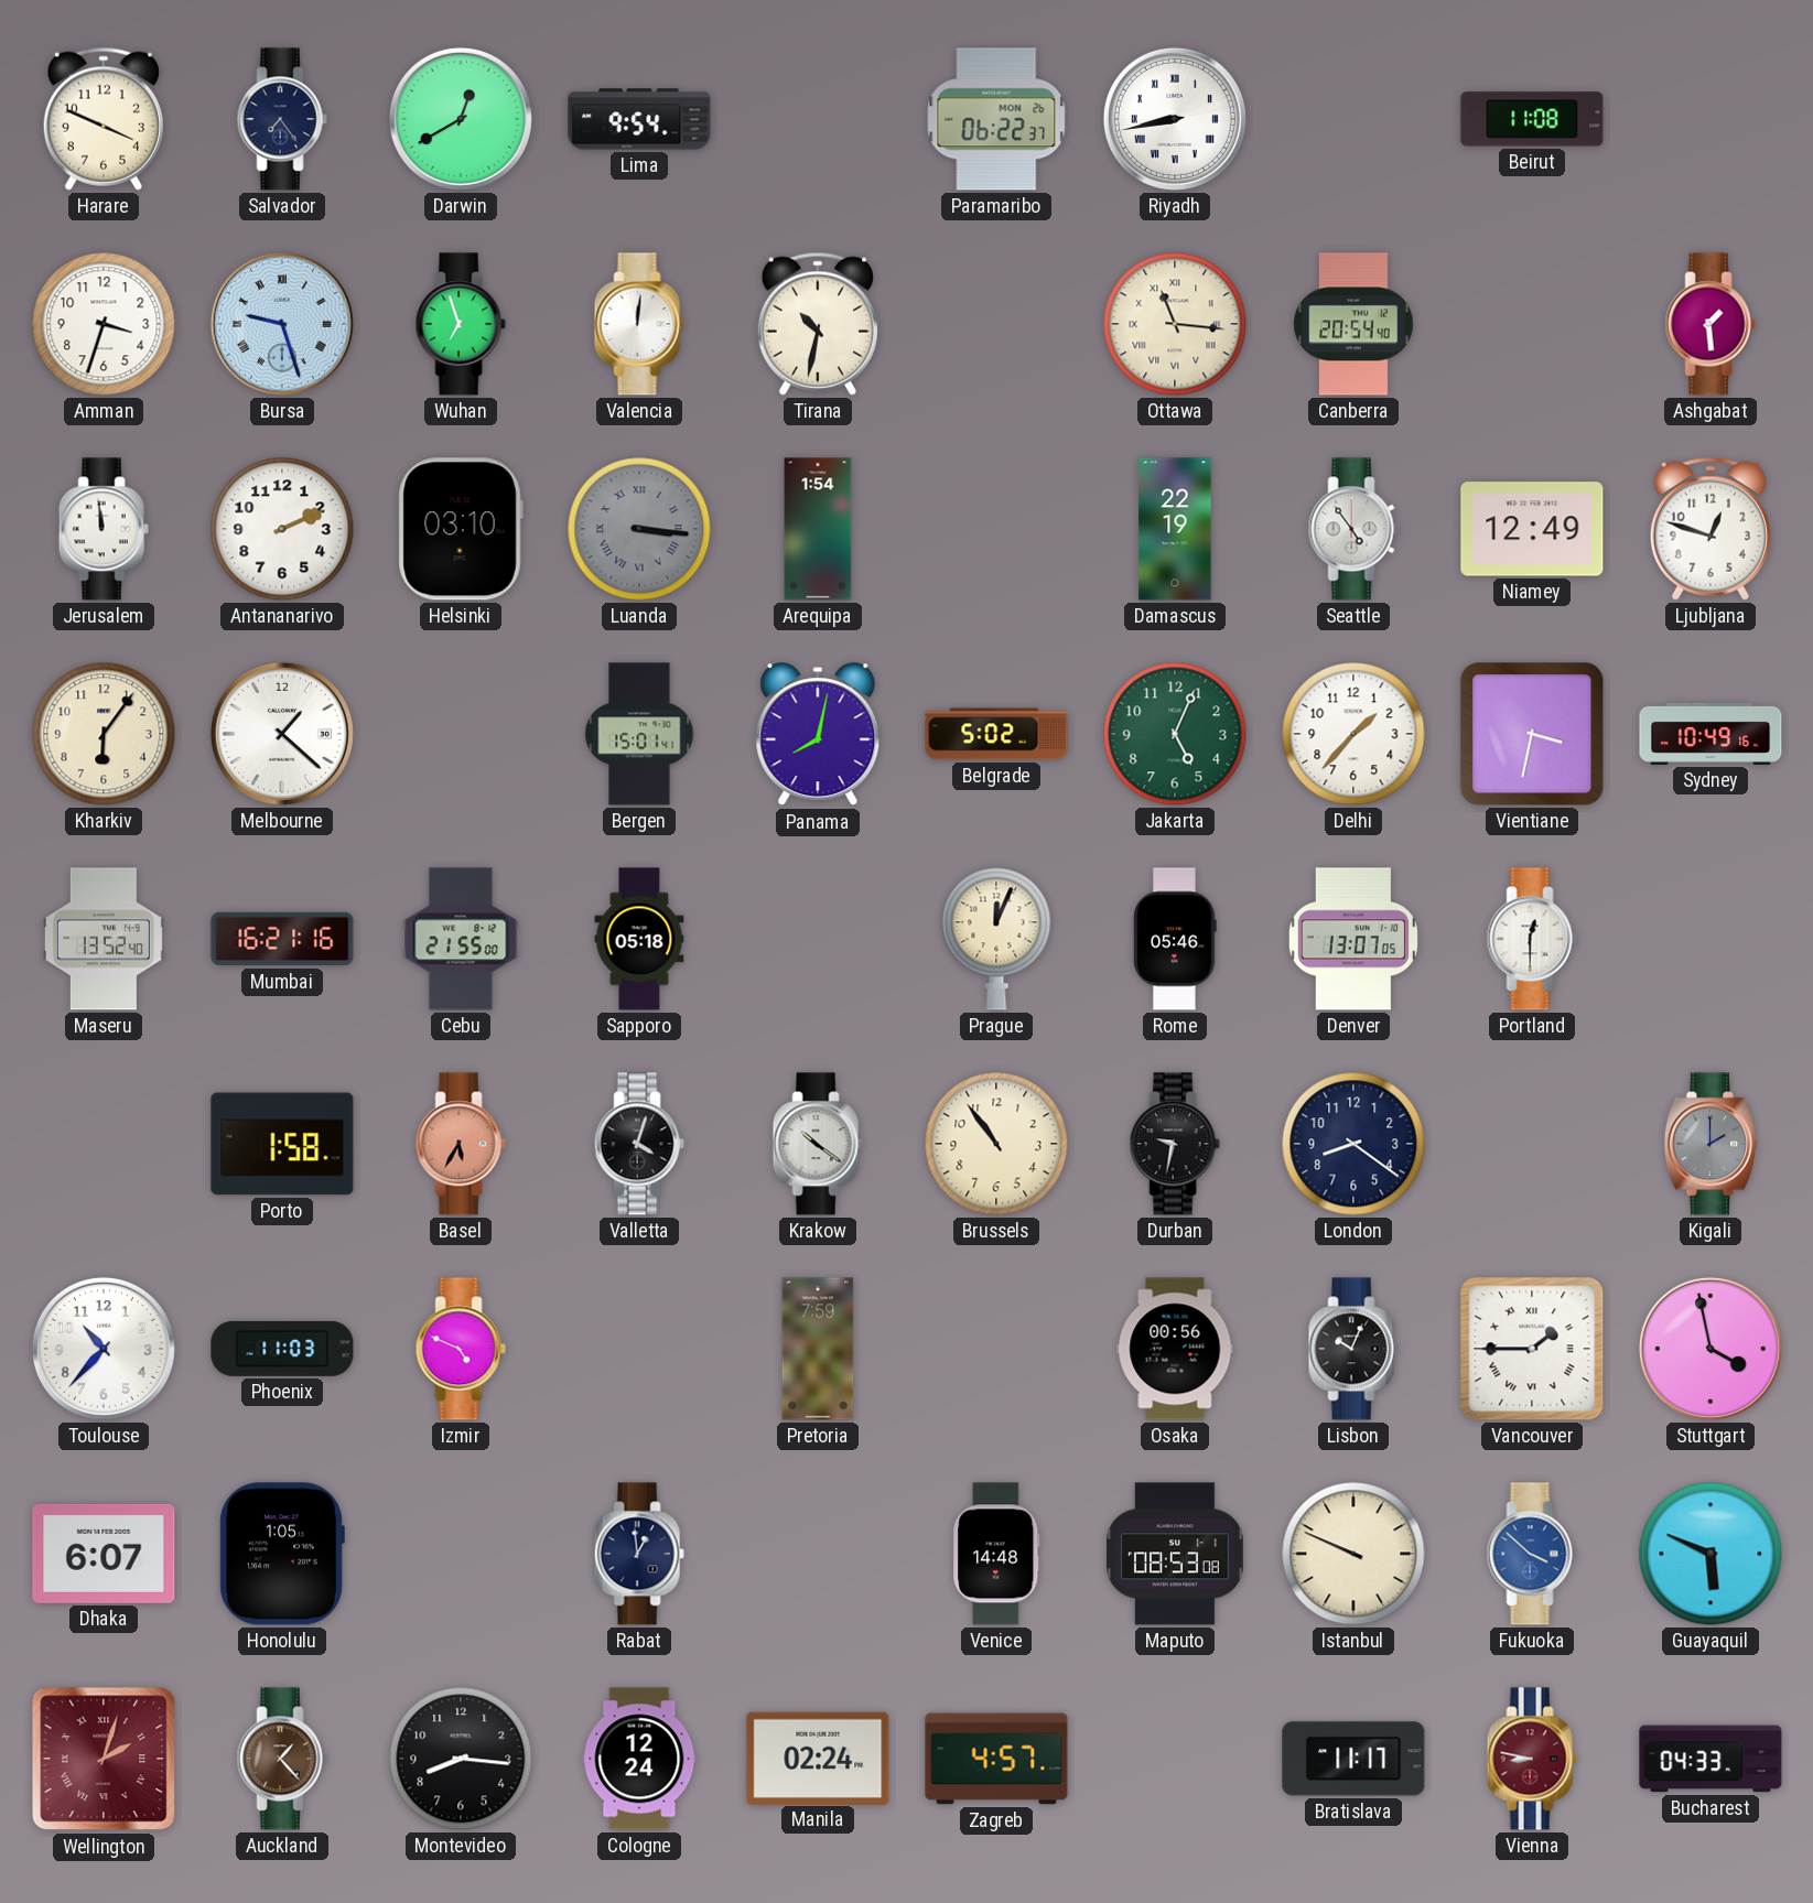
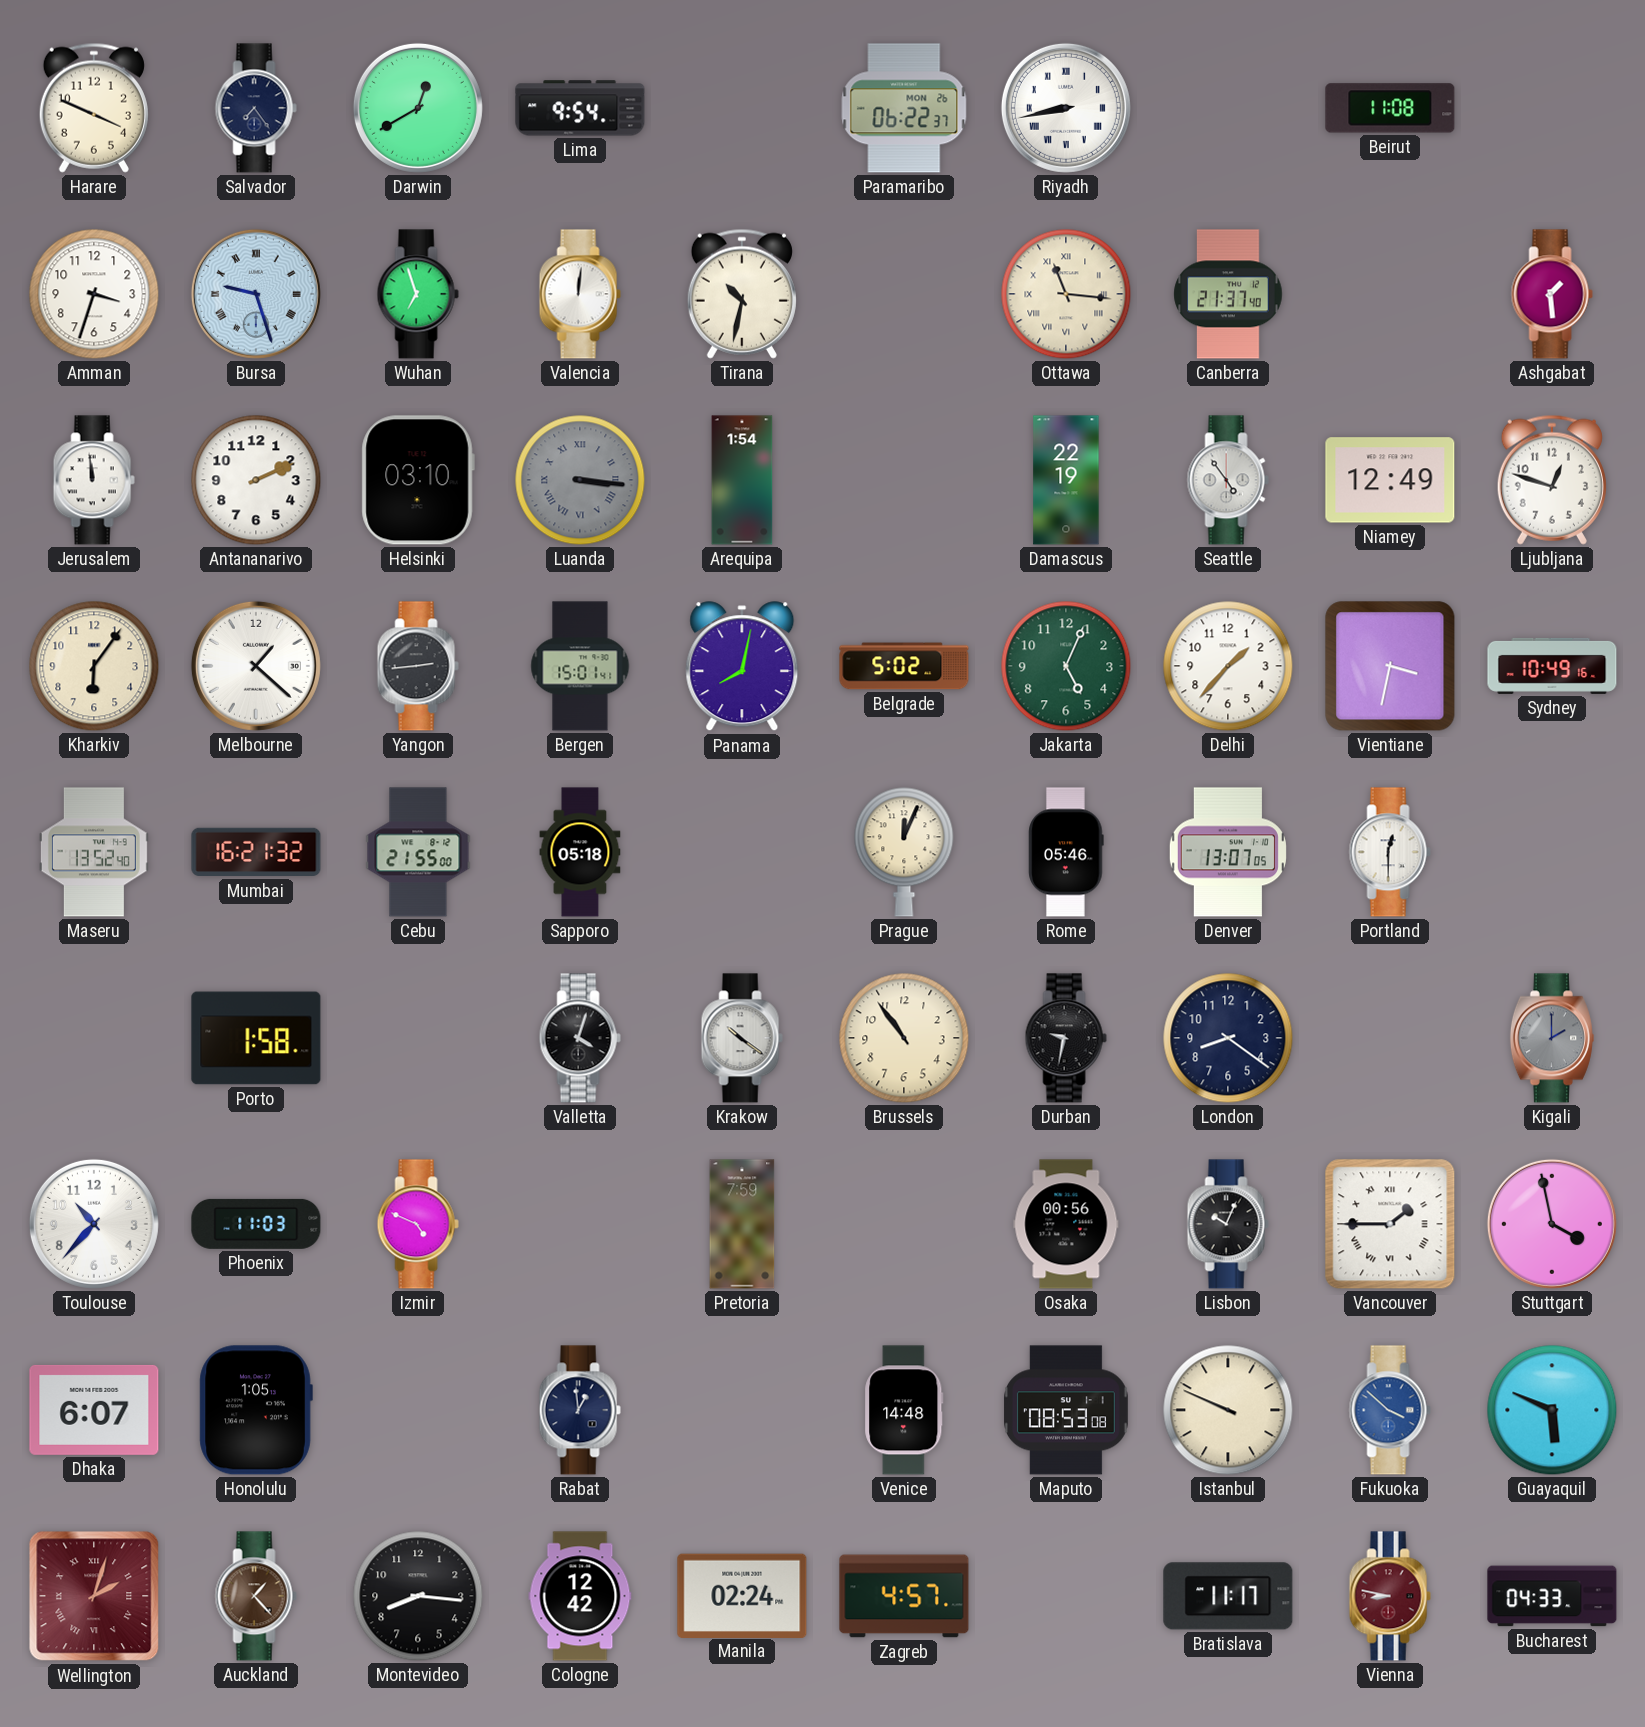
Canberra: 20:54 -> 21:37 (1228, 294)
Yangon: none -> 2:44 (418, 666)
Mumbai: 16:21:16 -> 16:21:32 (256, 852)
Basel: 5:35 -> none (461, 1144)
Cologne: 12:24 -> 12:42 (580, 1596)
